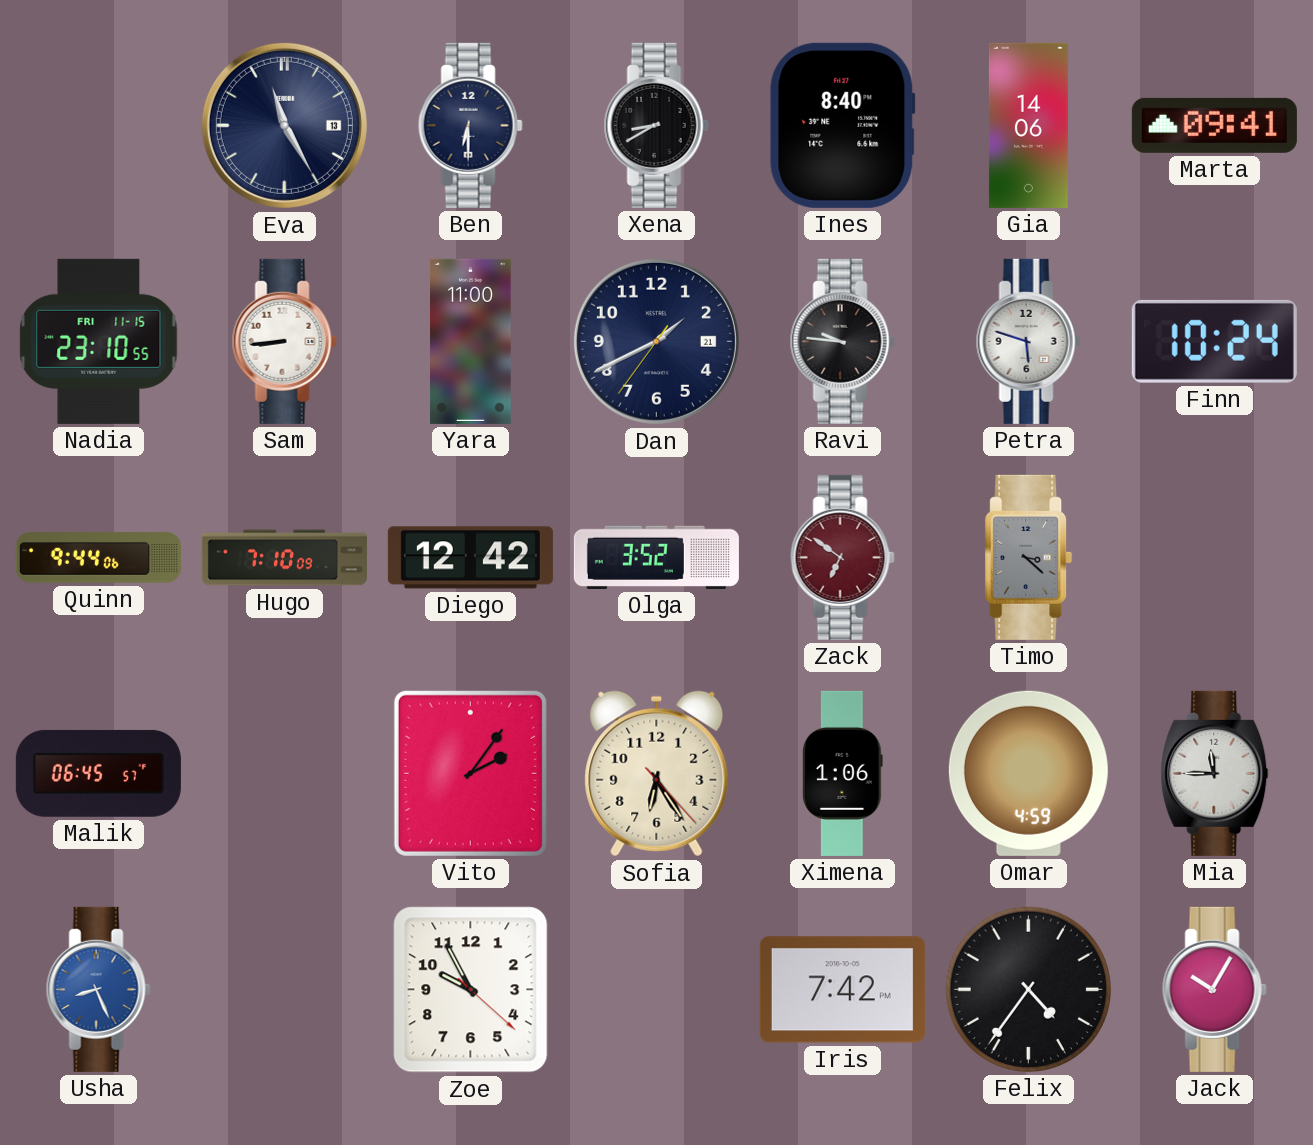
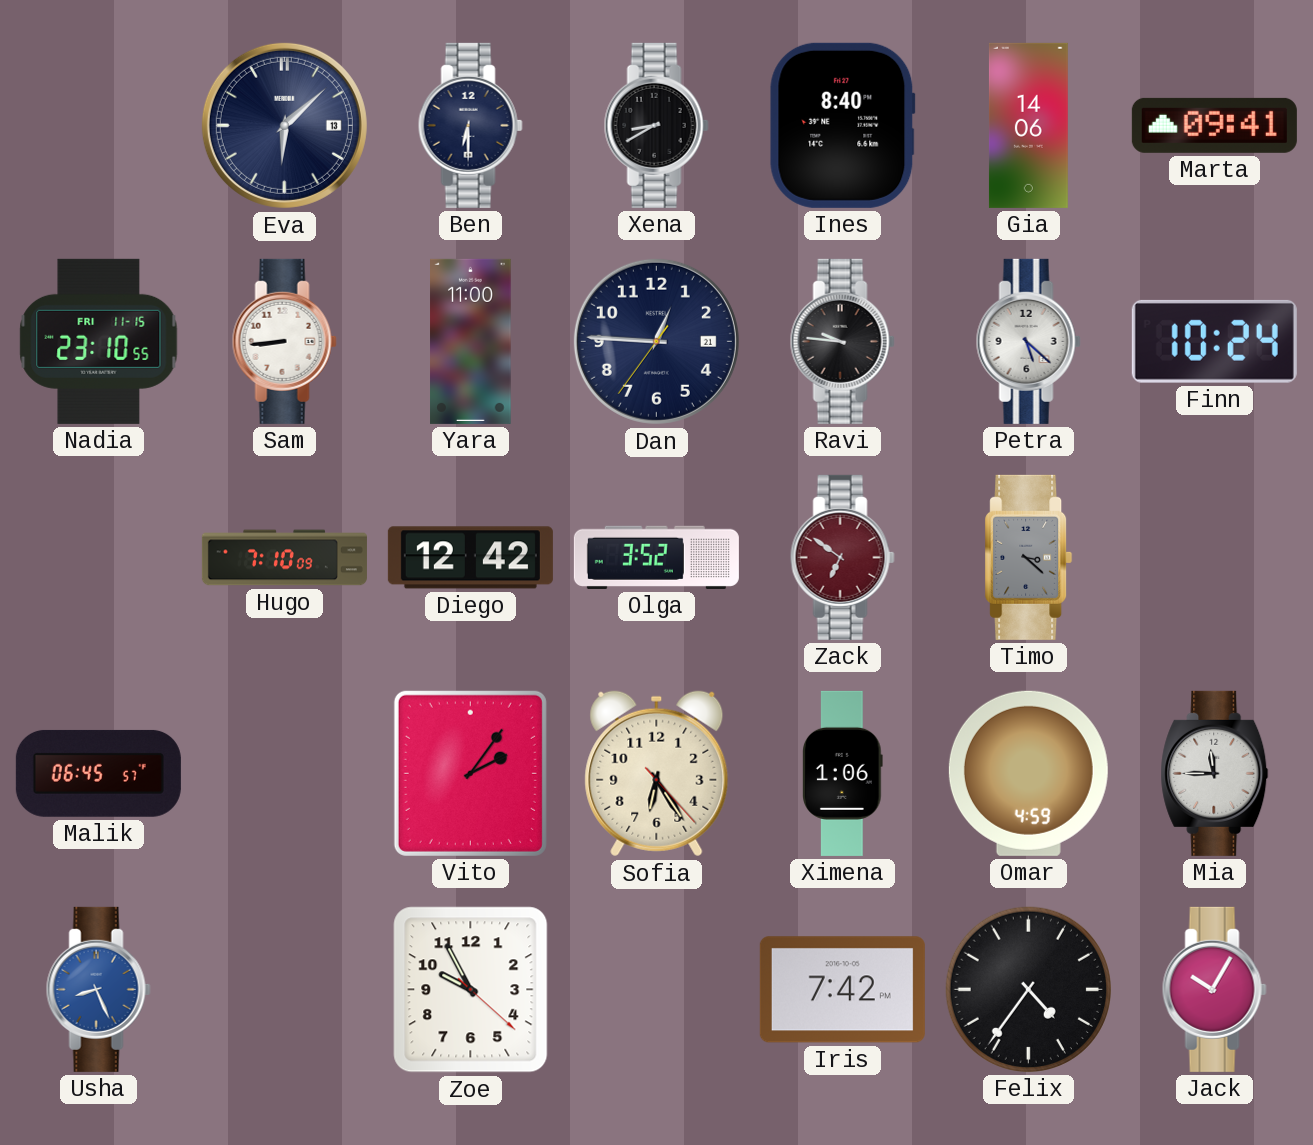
Eva: 11:25 -> 6:08 (284, 125)
Dan: 1:40 -> 12:45 (656, 341)
Petra: 5:48 -> 5:22 (1028, 341)
Quinn: 9:44 -> none (98, 558)
